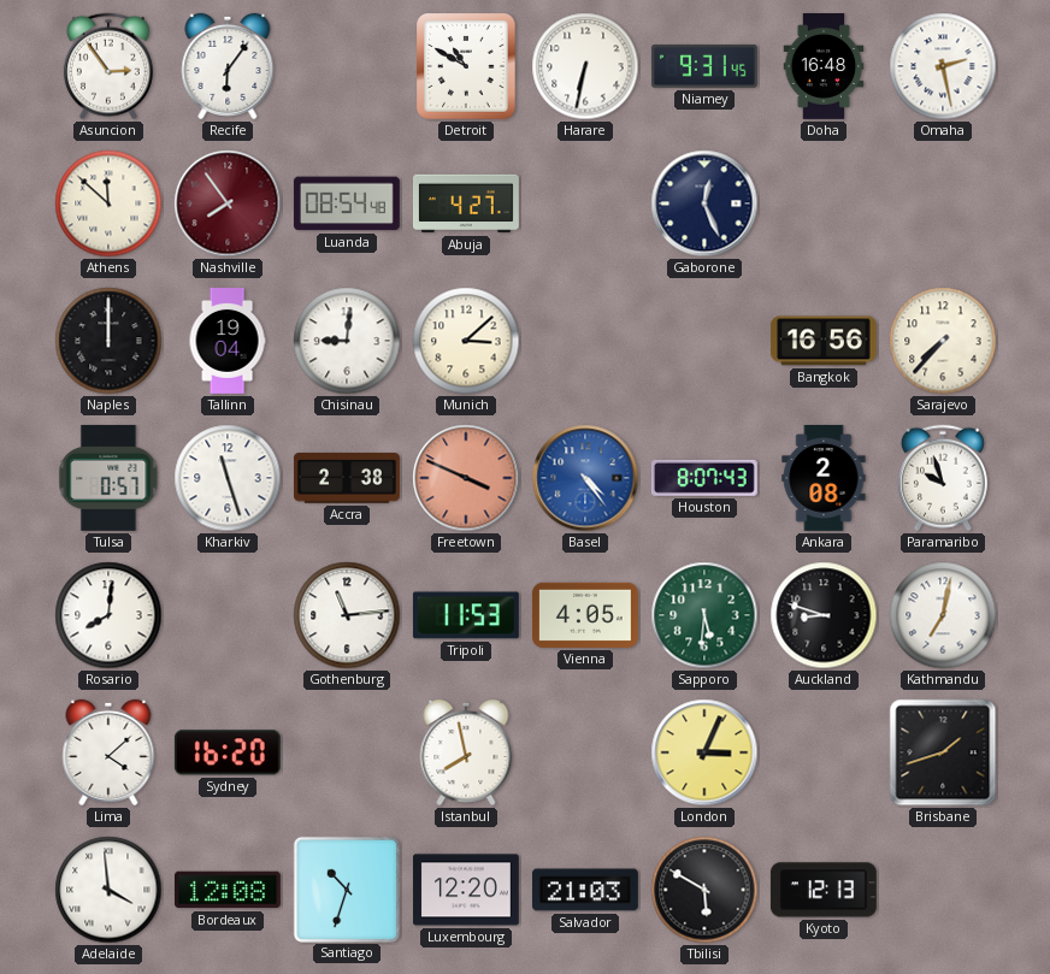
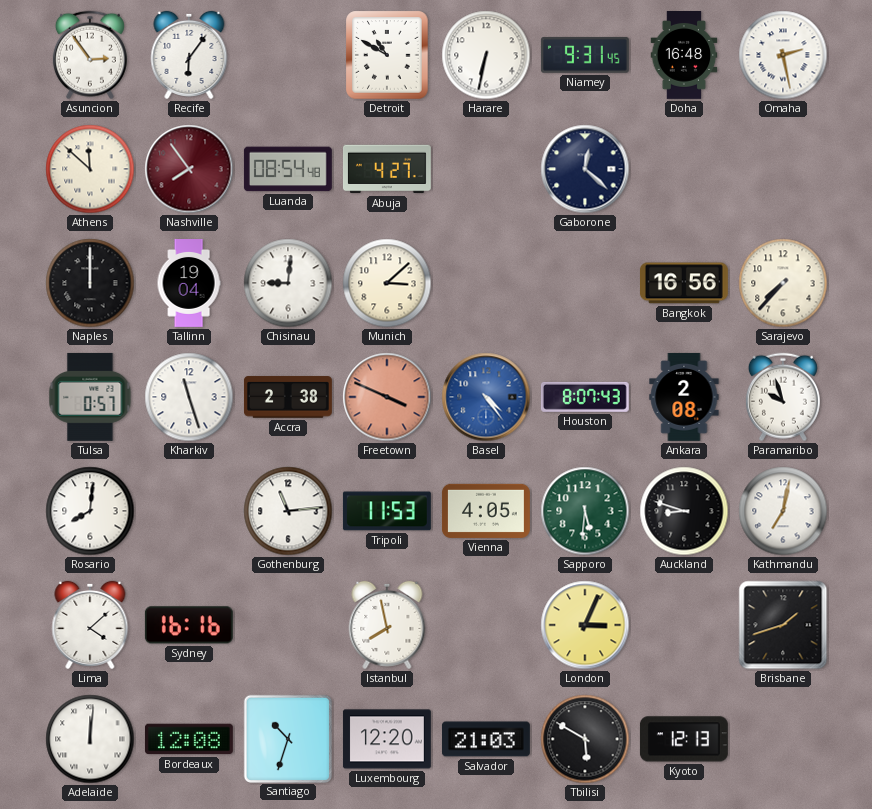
Gaborone: 12:26 -> 12:22 (585, 169)
Sydney: 16:20 -> 16:16 (189, 625)
Adelaide: 3:59 -> 12:01 (90, 739)
